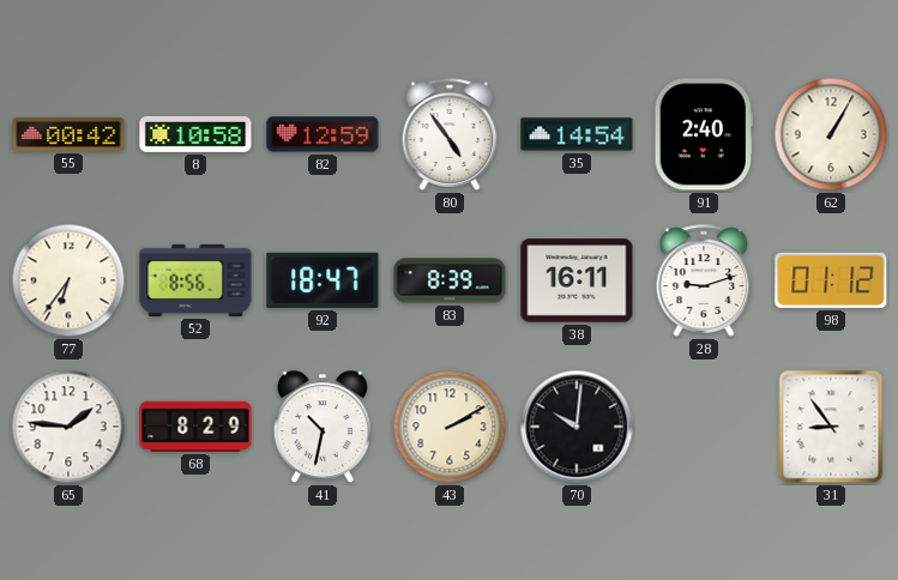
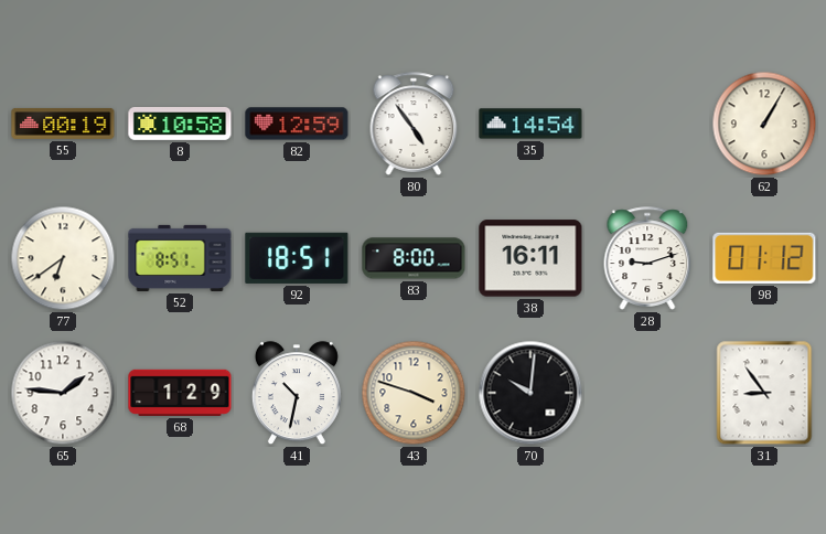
55: 00:42 -> 00:19 (63, 124)
91: 2:40 -> none (703, 134)
77: 6:36 -> 6:39 (63, 258)
52: 8:56 -> 8:51 (180, 258)
92: 18:47 -> 18:51 (297, 258)
83: 8:39 -> 8:00 (414, 258)
68: 8:29 -> 1:29 (180, 393)
43: 2:10 -> 3:48 (414, 393)
